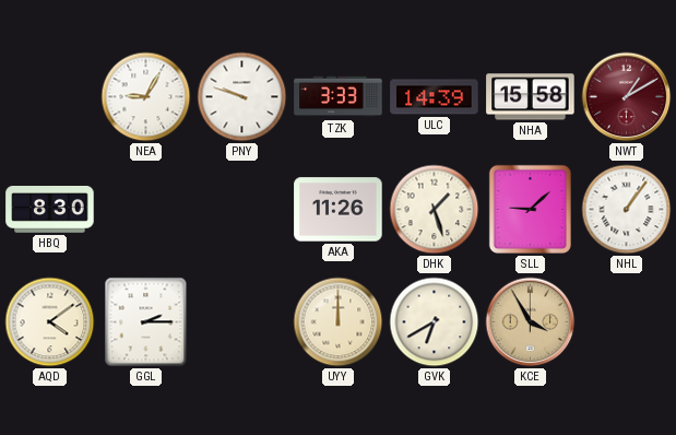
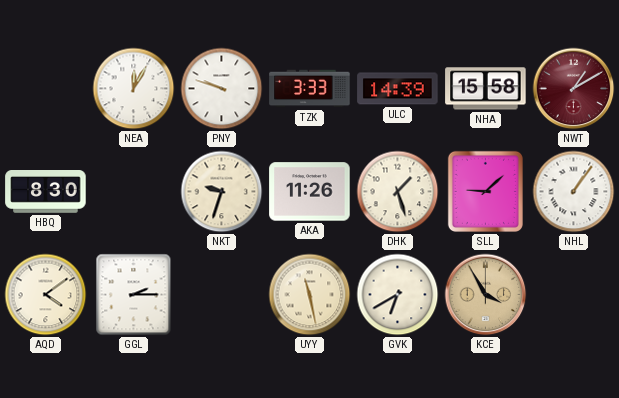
NEA: 9:05 -> 12:05 (134, 89)
NKT: none -> 9:33 (222, 192)
UYY: 12:00 -> 11:28 (310, 295)
